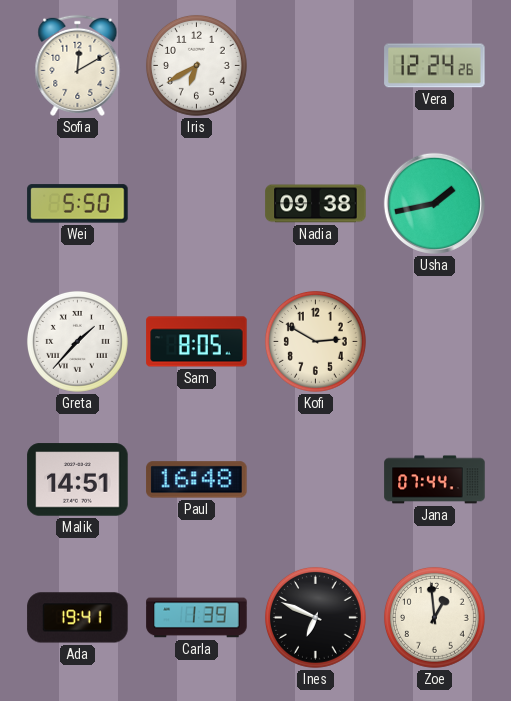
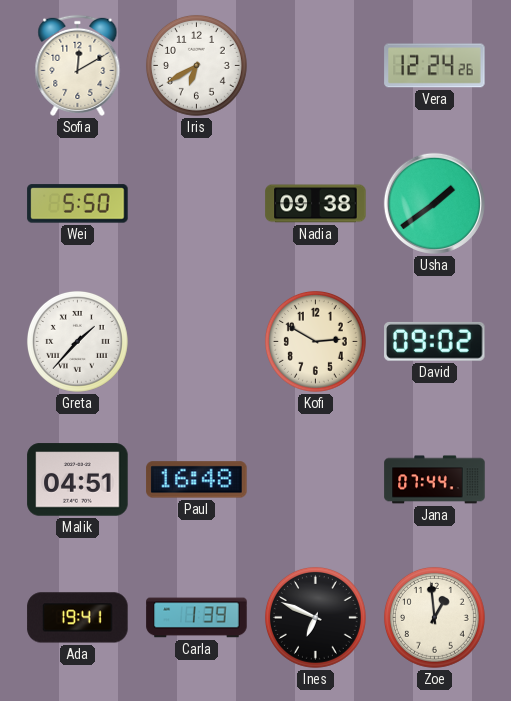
Usha: 1:43 -> 1:39 (434, 203)
Sam: 8:05 -> none (197, 342)
David: none -> 09:02 (435, 341)
Malik: 14:51 -> 04:51 (78, 480)
